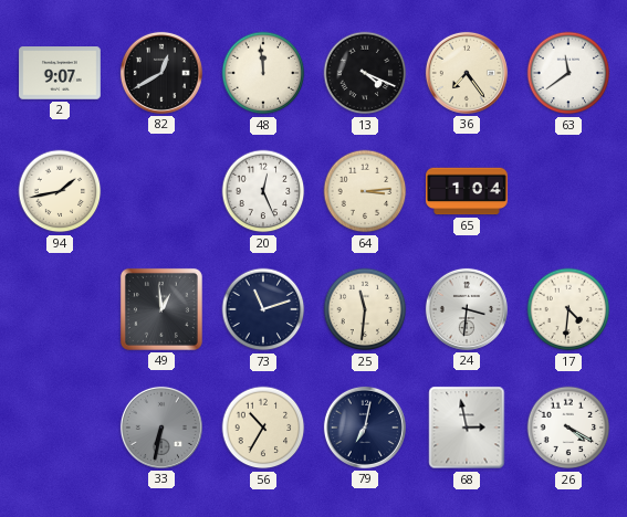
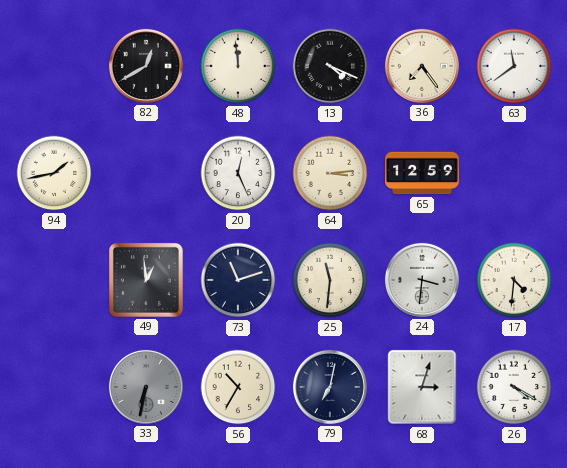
2: 9:07 -> none (60, 73)
65: 1:04 -> 12:59 (422, 173)
68: 2:58 -> 3:03 (422, 387)
